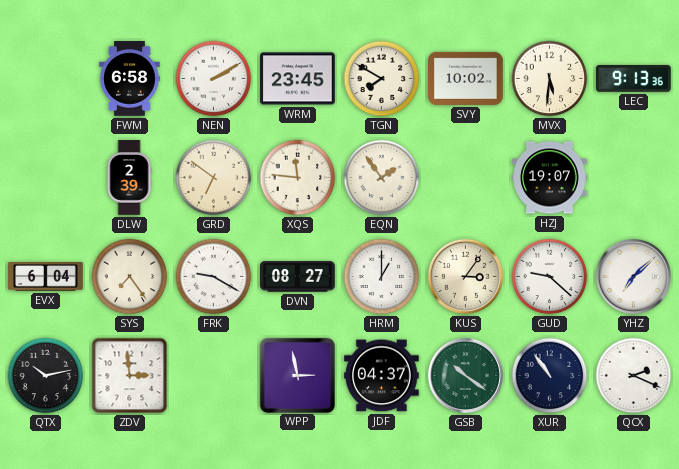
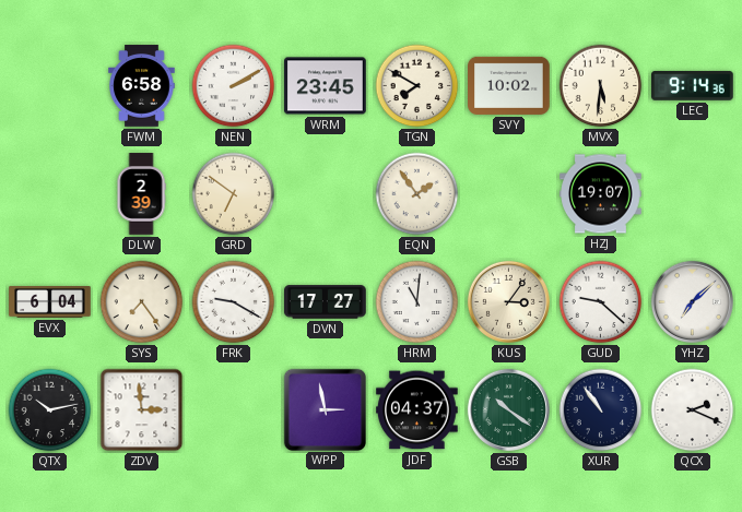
LEC: 9:13 -> 9:14 (693, 85)
XQS: 11:46 -> none (298, 178)
DVN: 08:27 -> 17:27 (326, 302)
HRM: 1:00 -> 11:01 (417, 302)
